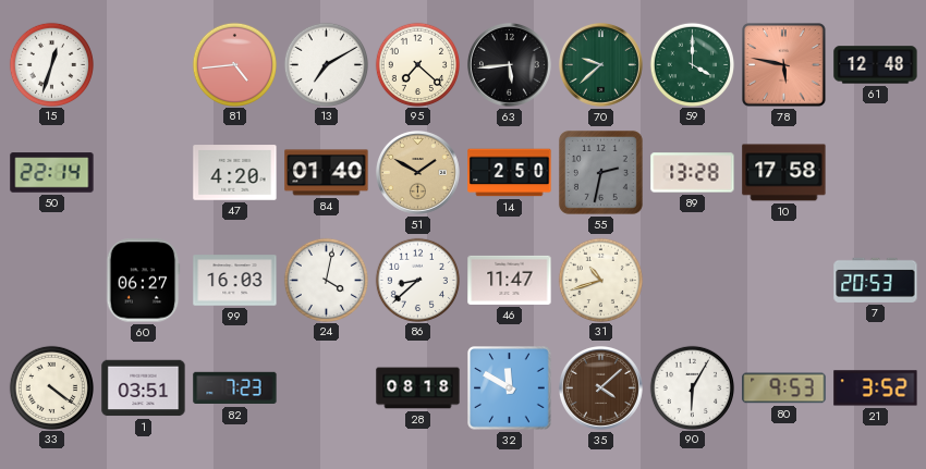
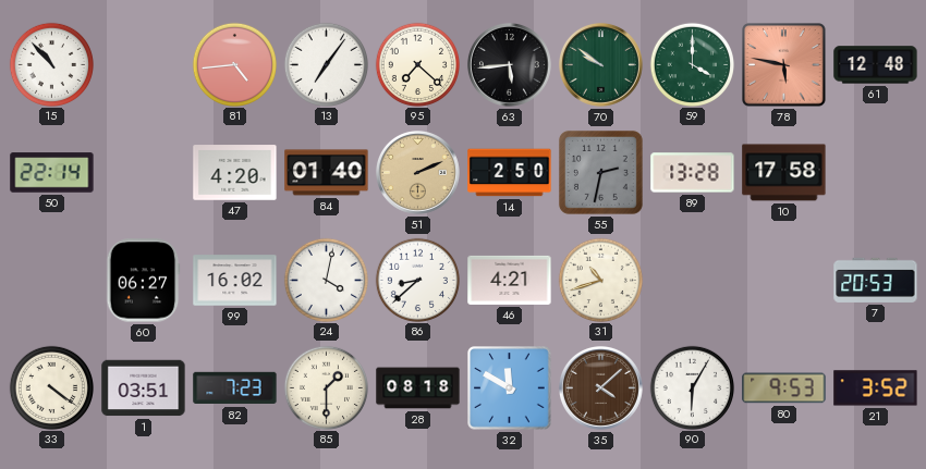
15: 12:33 -> 10:53 (51, 64)
13: 7:10 -> 7:06 (326, 64)
70: 9:38 -> 9:51 (600, 64)
51: 1:50 -> 2:11 (417, 172)
99: 16:03 -> 16:02 (235, 281)
46: 11:47 -> 4:21 (510, 280)
85: none -> 1:30 (326, 387)
